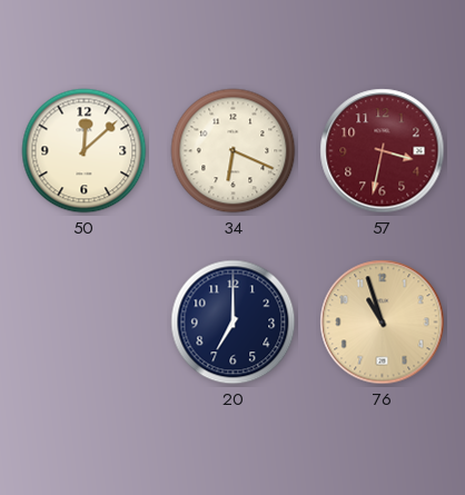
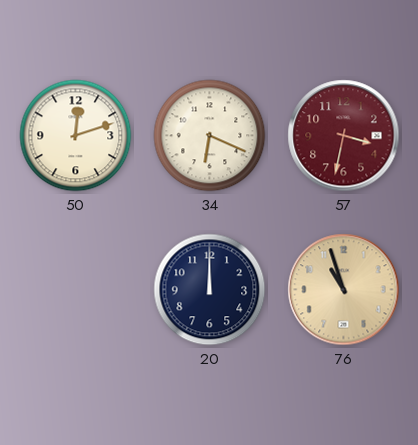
50: 12:08 -> 12:12 (76, 136)
20: 7:00 -> 12:00 (210, 290)
